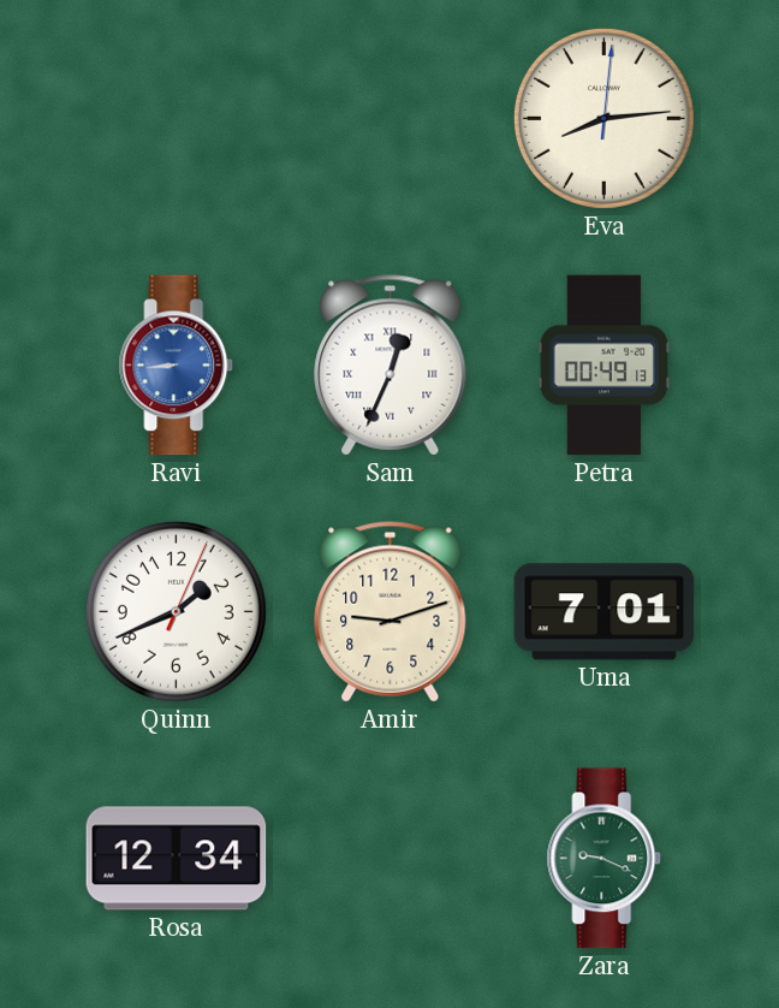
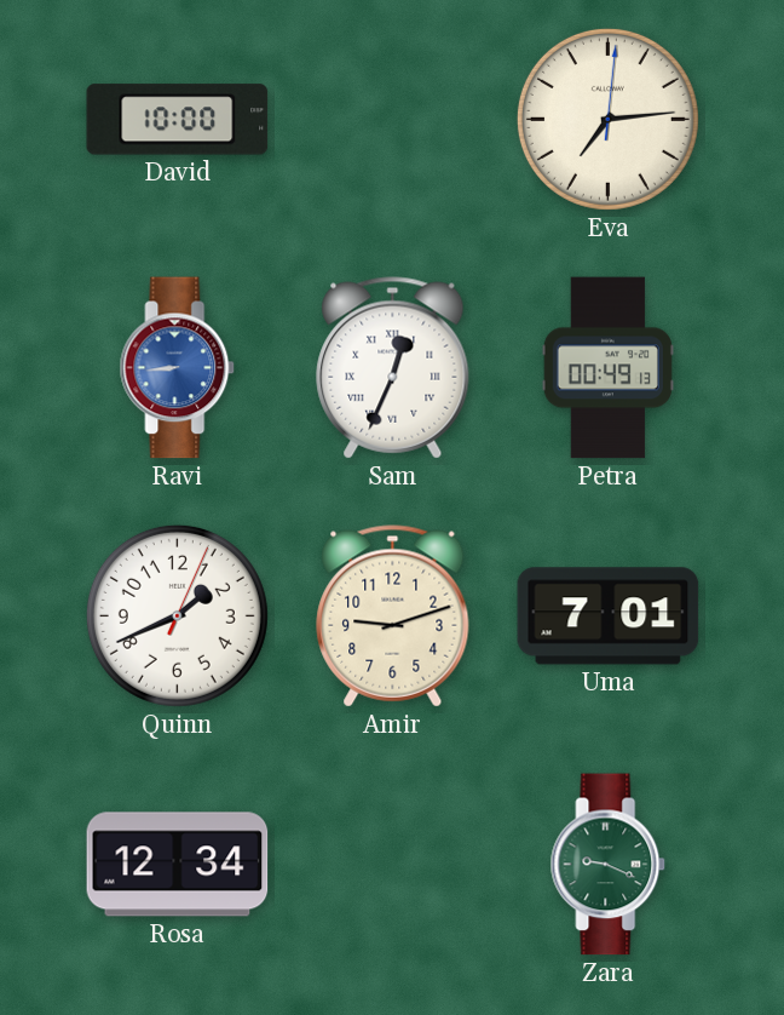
David: none -> 10:00 (178, 120)
Eva: 8:14 -> 7:14 (607, 119)
